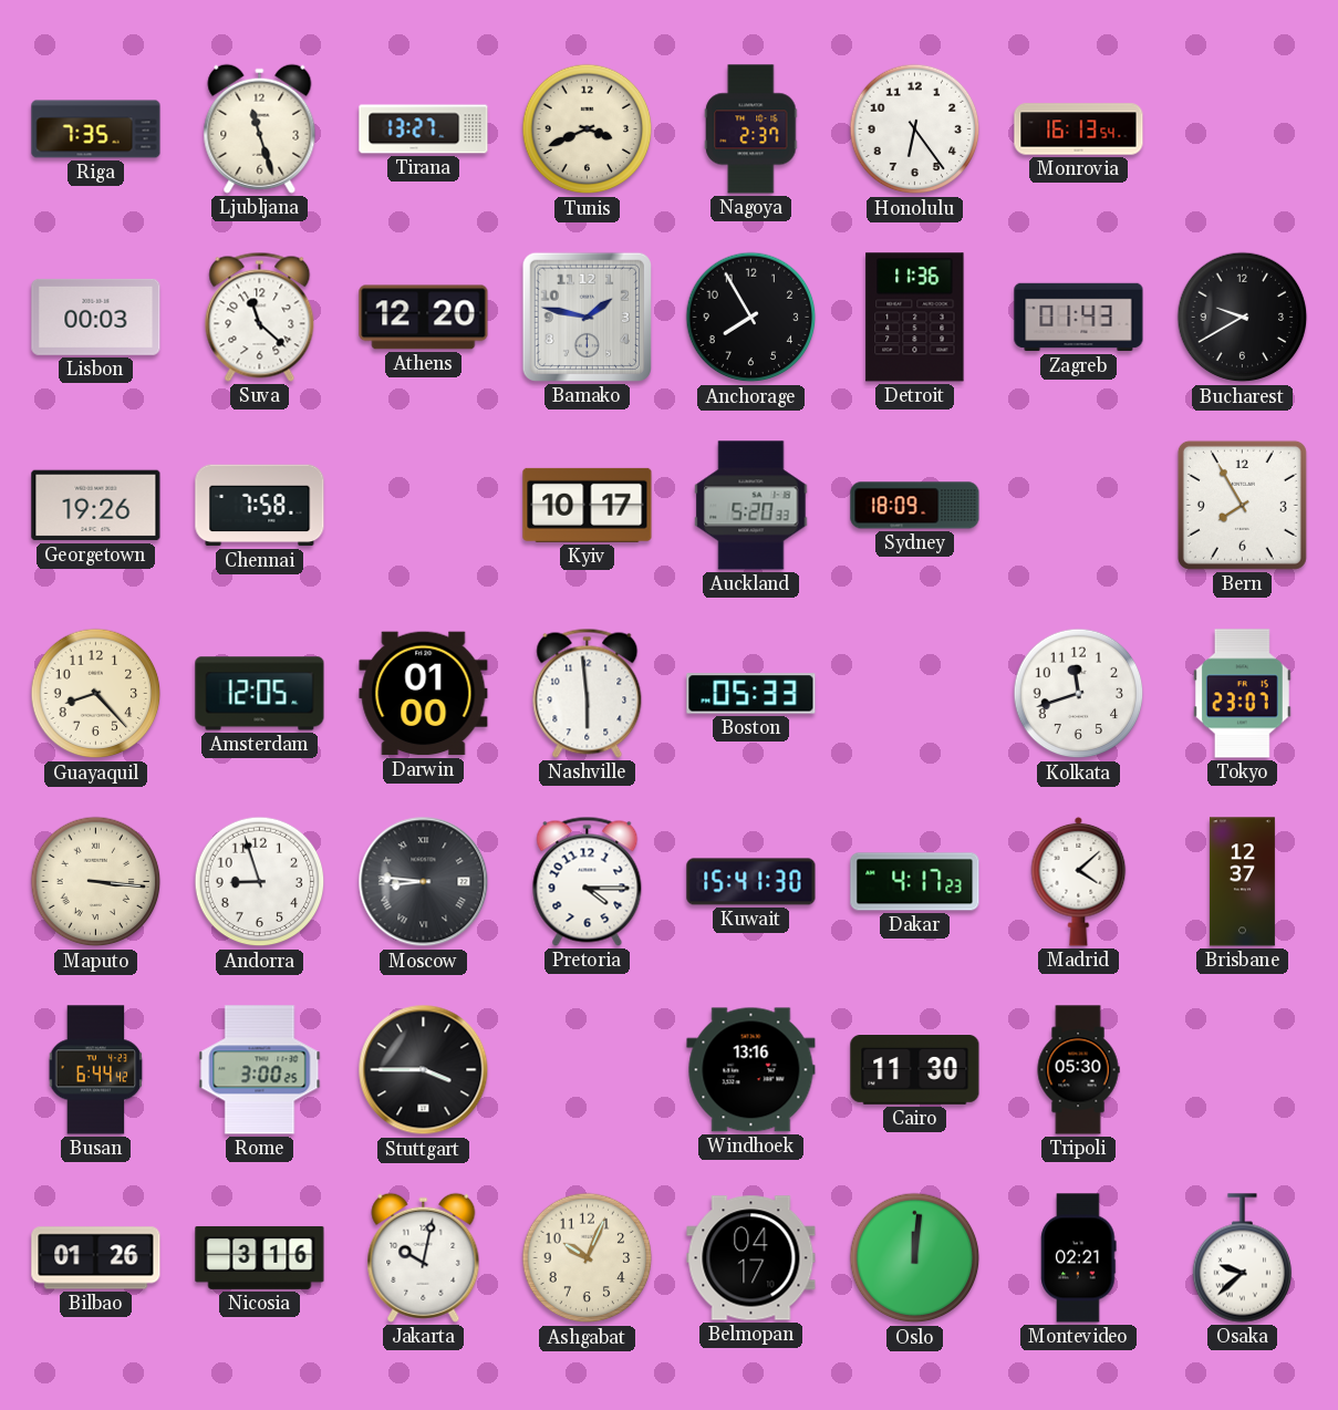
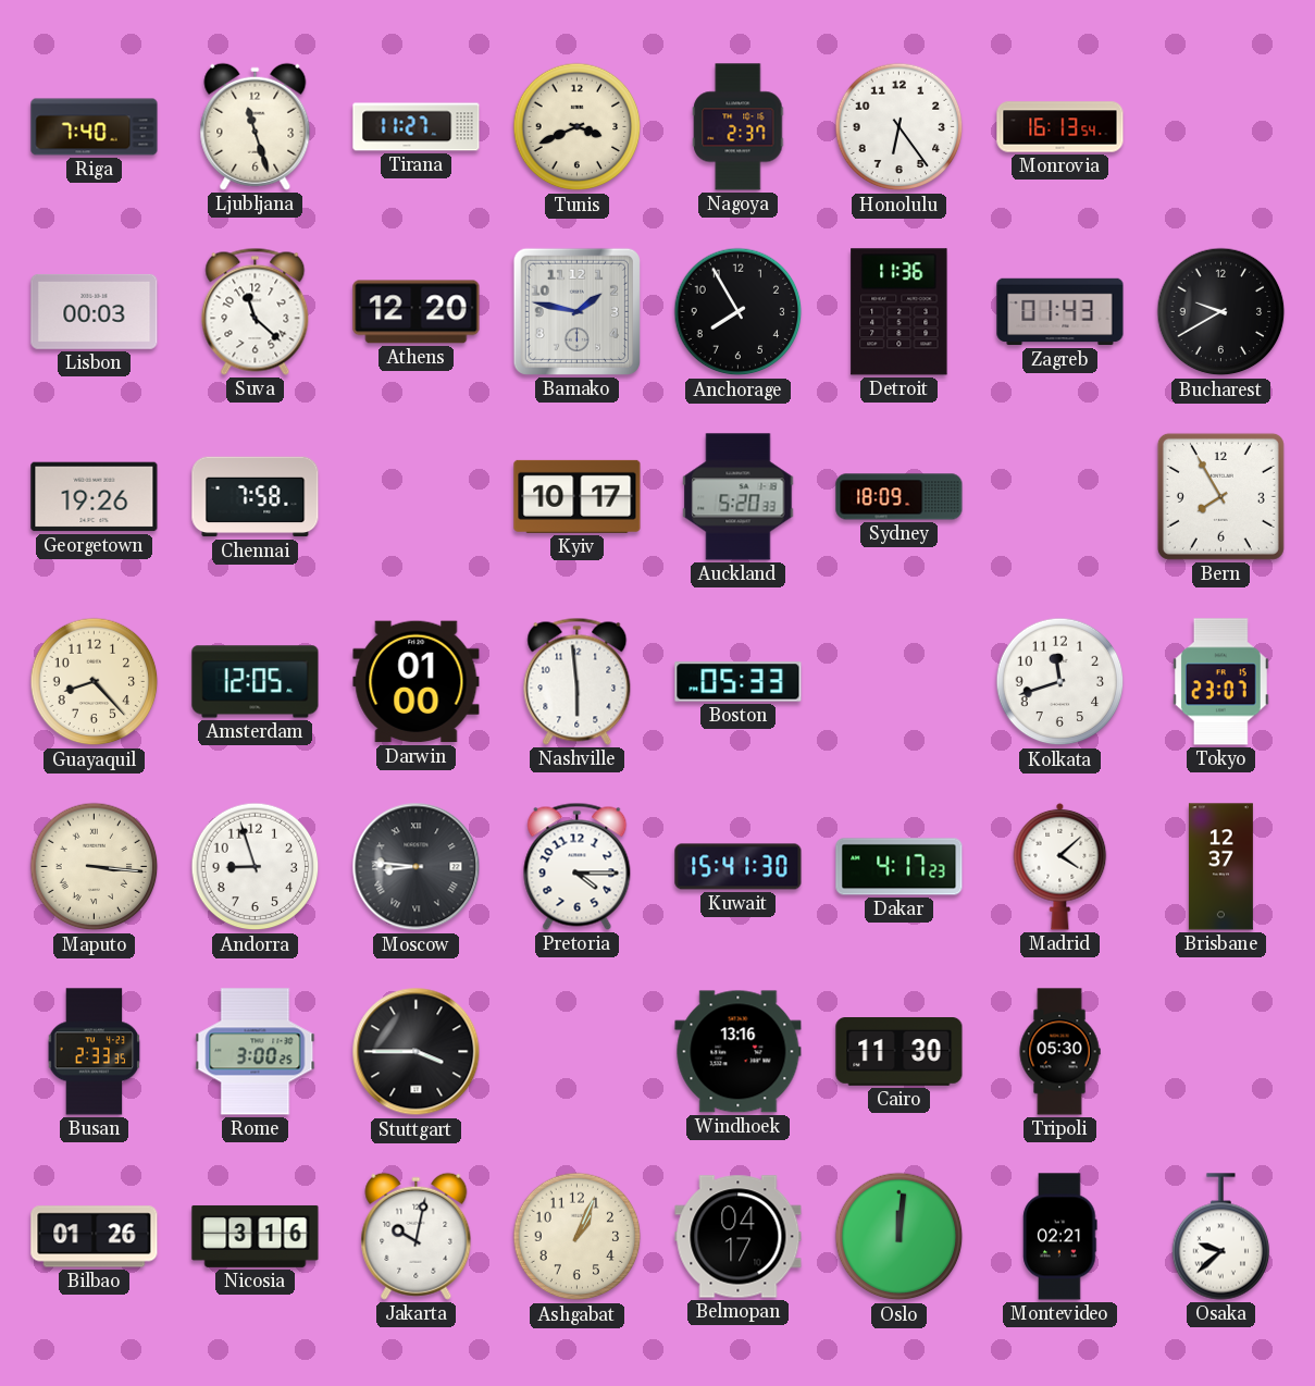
Riga: 7:35 -> 7:40 (95, 127)
Tirana: 13:27 -> 11:27 (417, 127)
Busan: 6:44 -> 2:33 (95, 1052)
Ashgabat: 10:04 -> 1:04 (578, 1237)
